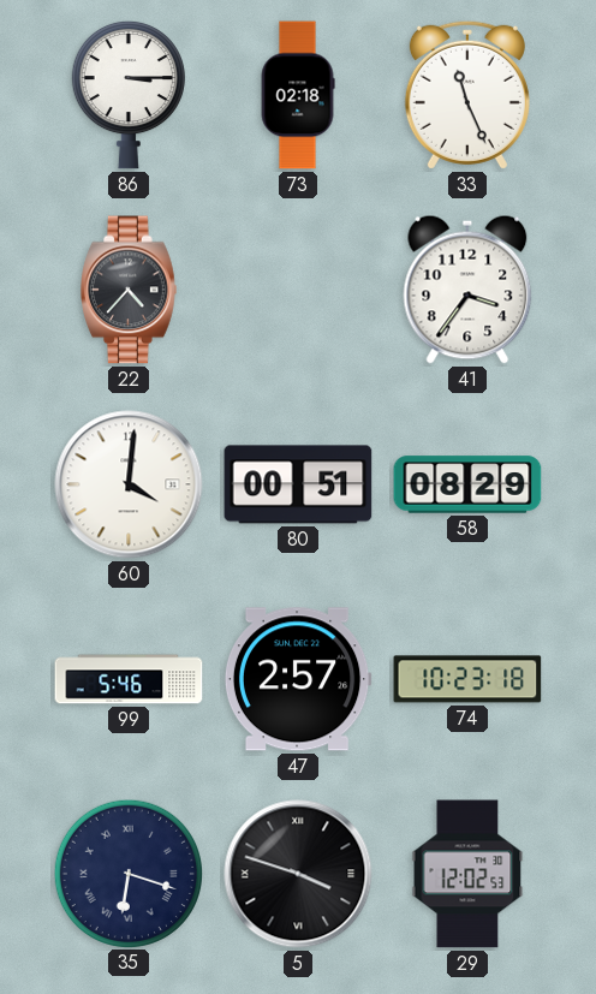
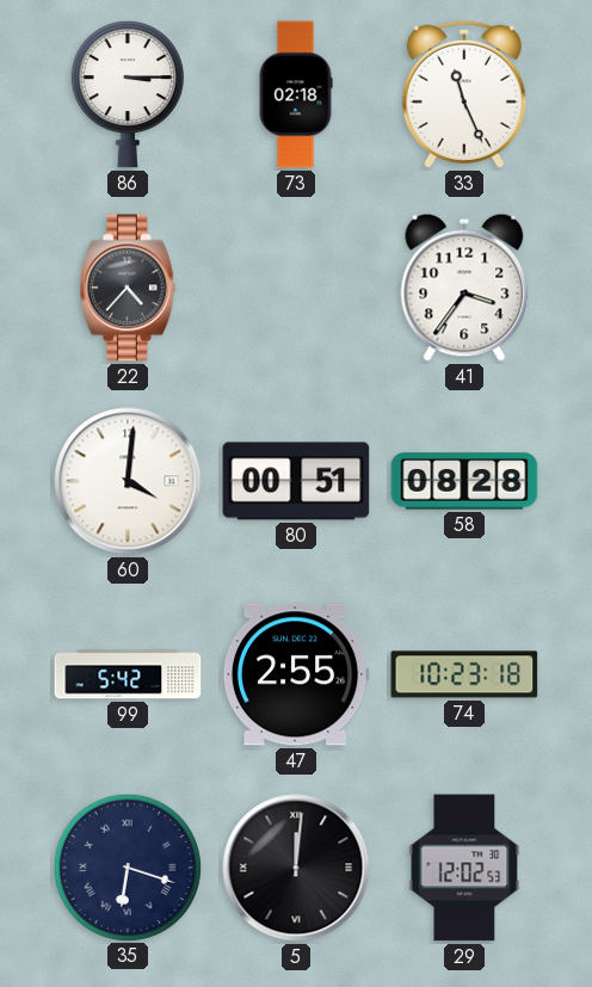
58: 08:29 -> 08:28 (464, 481)
99: 5:46 -> 5:42 (128, 674)
47: 2:57 -> 2:55 (296, 674)
5: 3:48 -> 12:01 (296, 868)
